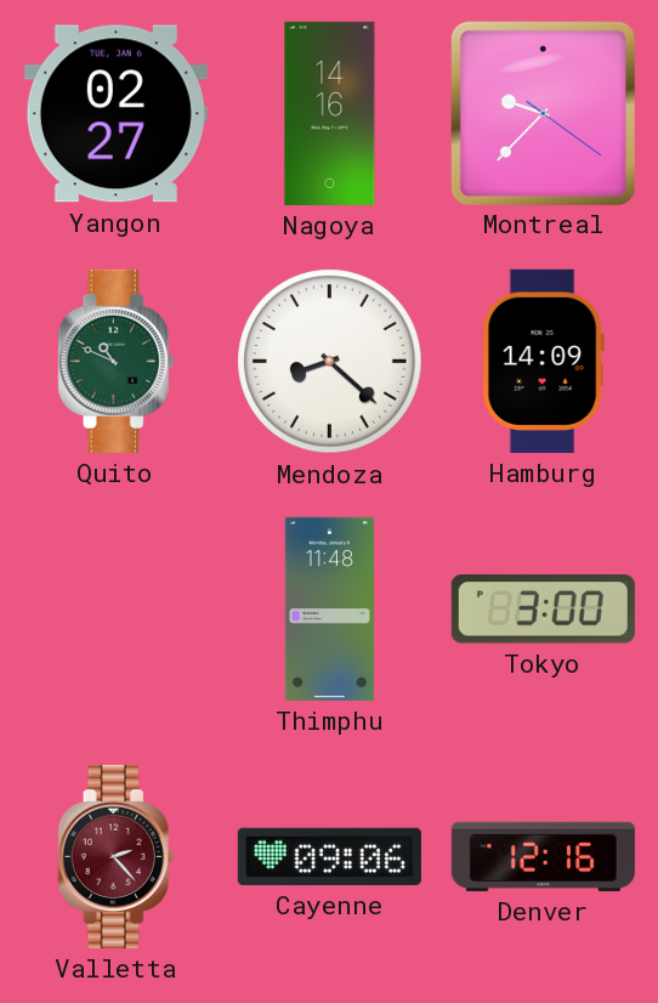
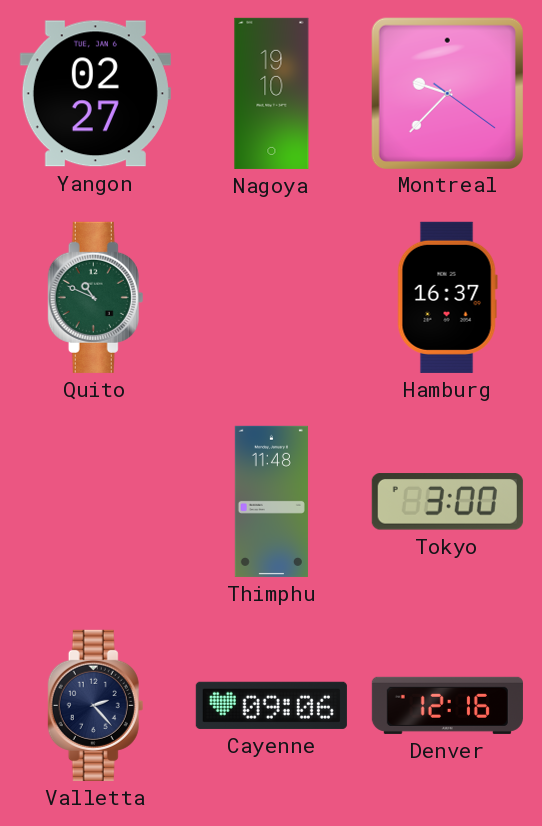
Nagoya: 14:16 -> 19:10 (272, 93)
Mendoza: 8:22 -> none (330, 362)
Hamburg: 14:09 -> 16:37 (447, 297)
Valletta dial: burgundy -> navy (96, 705)
